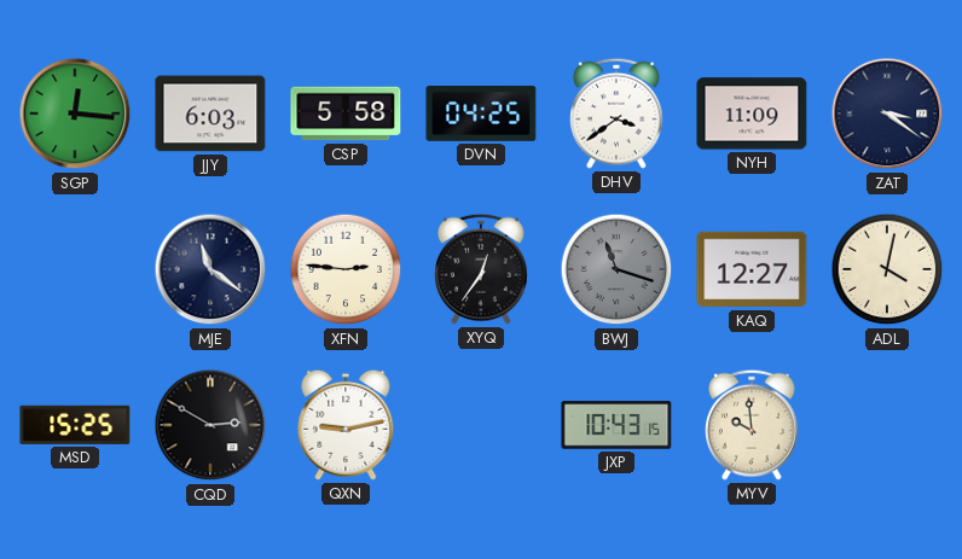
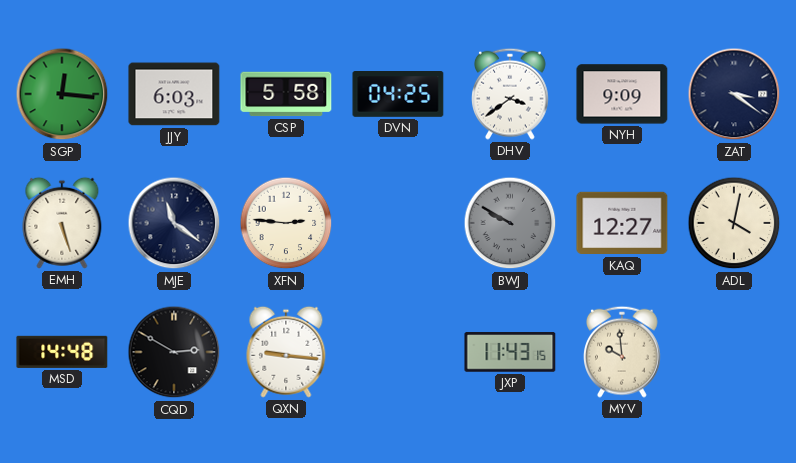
NYH: 11:09 -> 9:09 (622, 94)
EMH: none -> 5:27 (62, 223)
XYQ: 12:36 -> none (482, 269)
BWJ: 11:18 -> 9:50 (510, 223)
MSD: 15:25 -> 14:48 (62, 352)
QXN: 9:13 -> 9:16 (286, 352)
JXP: 10:43 -> 11:43 (510, 352)
